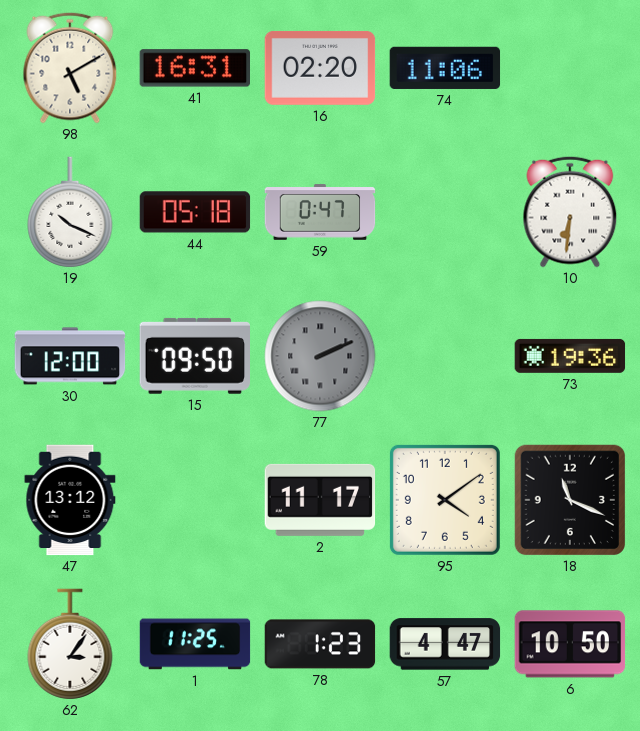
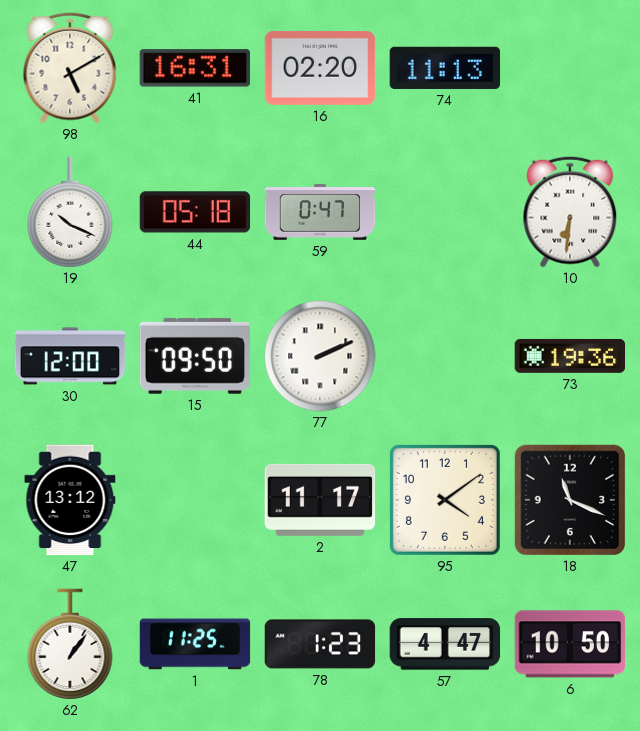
74: 11:06 -> 11:13 (445, 68)
77 dial: grey -> white (320, 356)
62: 3:06 -> 1:06 (70, 644)
